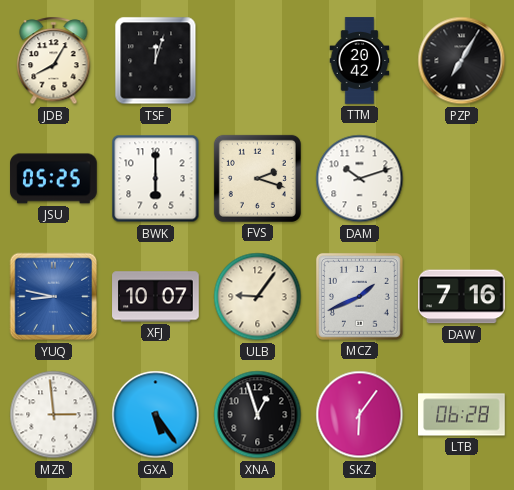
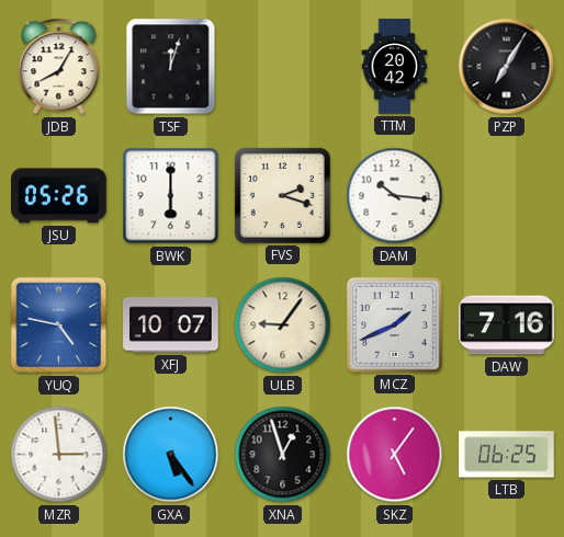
JSU: 05:25 -> 05:26 (59, 196)
DAM: 10:12 -> 10:16 (395, 196)
YUQ: 8:47 -> 4:47 (59, 325)
SKZ: 6:06 -> 5:06 (395, 455)
LTB: 06:28 -> 06:25 (507, 455)
